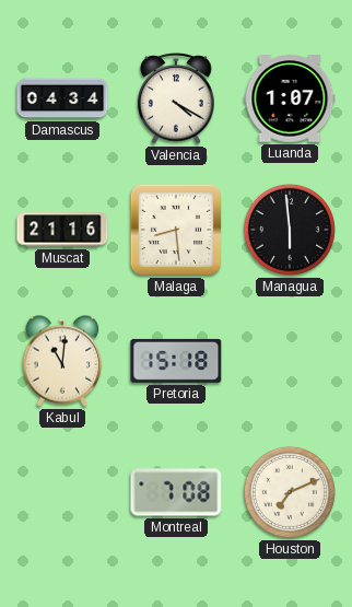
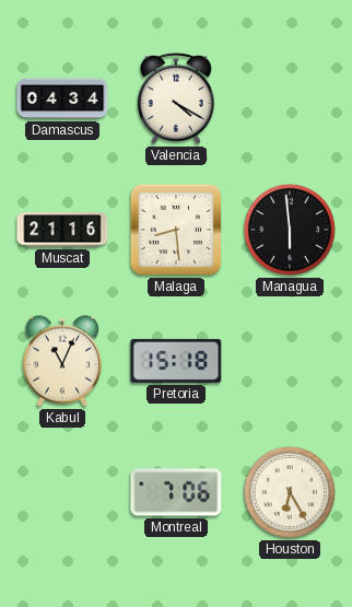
Luanda: 1:07 -> none (290, 98)
Kabul: 11:01 -> 11:04 (62, 361)
Montreal: 7:08 -> 7:06 (176, 492)
Houston: 7:11 -> 6:25 (290, 492)
